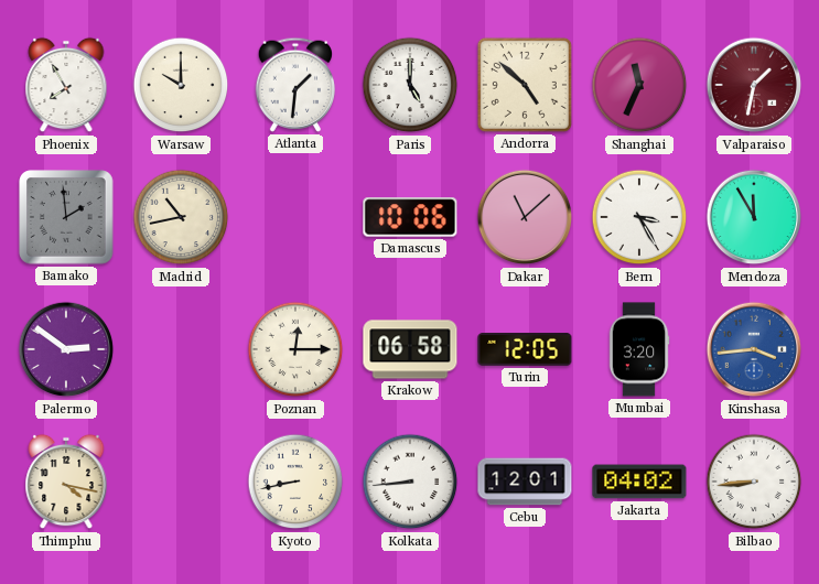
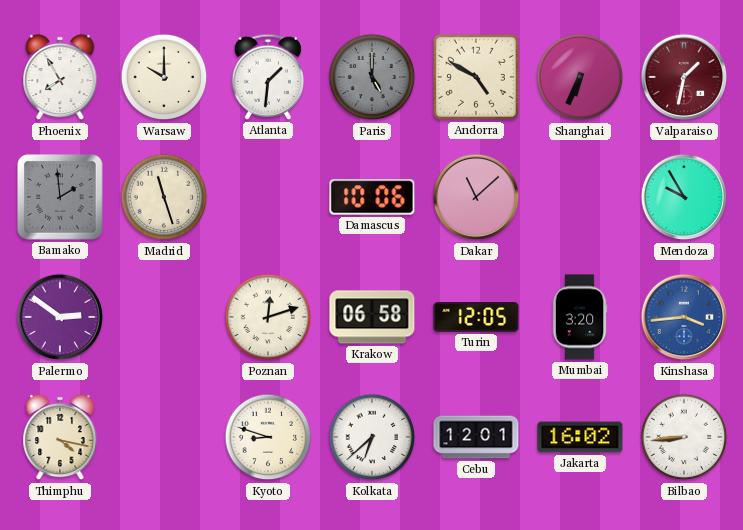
Paris dial: white -> grey (372, 77)
Andorra: 4:52 -> 4:50 (476, 77)
Shanghai: 11:34 -> 6:34 (580, 77)
Madrid: 10:43 -> 11:27 (164, 197)
Bern: 3:25 -> none (639, 217)
Mendoza: 11:55 -> 9:55 (684, 197)
Poznan: 12:15 -> 12:12 (268, 317)
Kyoto: 8:43 -> 8:48 (268, 437)
Kolkata: 8:44 -> 6:38 (372, 437)
Jakarta: 04:02 -> 16:02 (580, 437)
